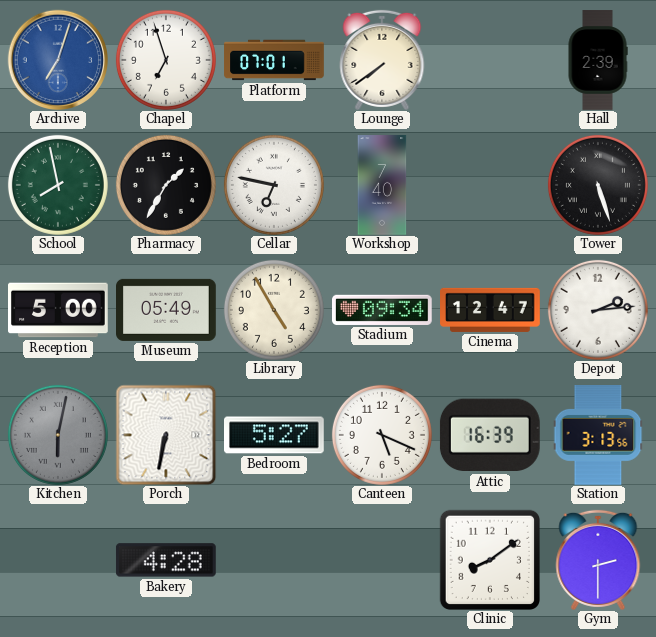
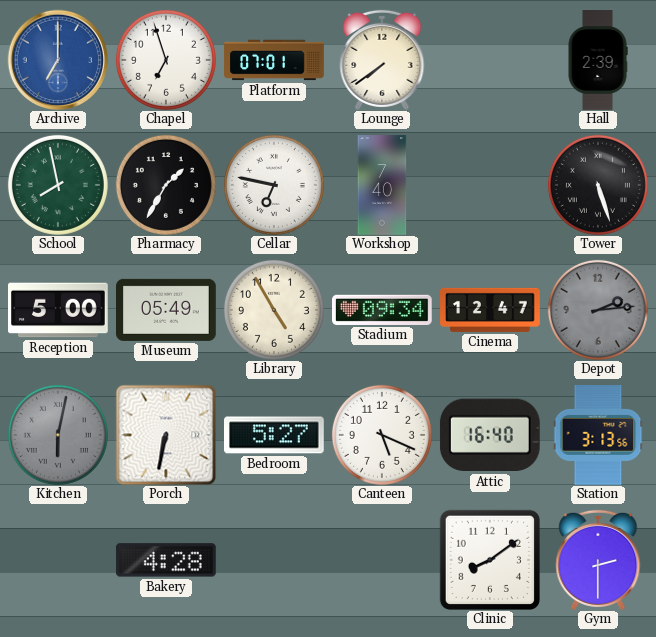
Archive: 7:03 -> 7:00 (57, 59)
Depot dial: white -> grey (598, 310)
Attic: 16:39 -> 16:40 (490, 435)
